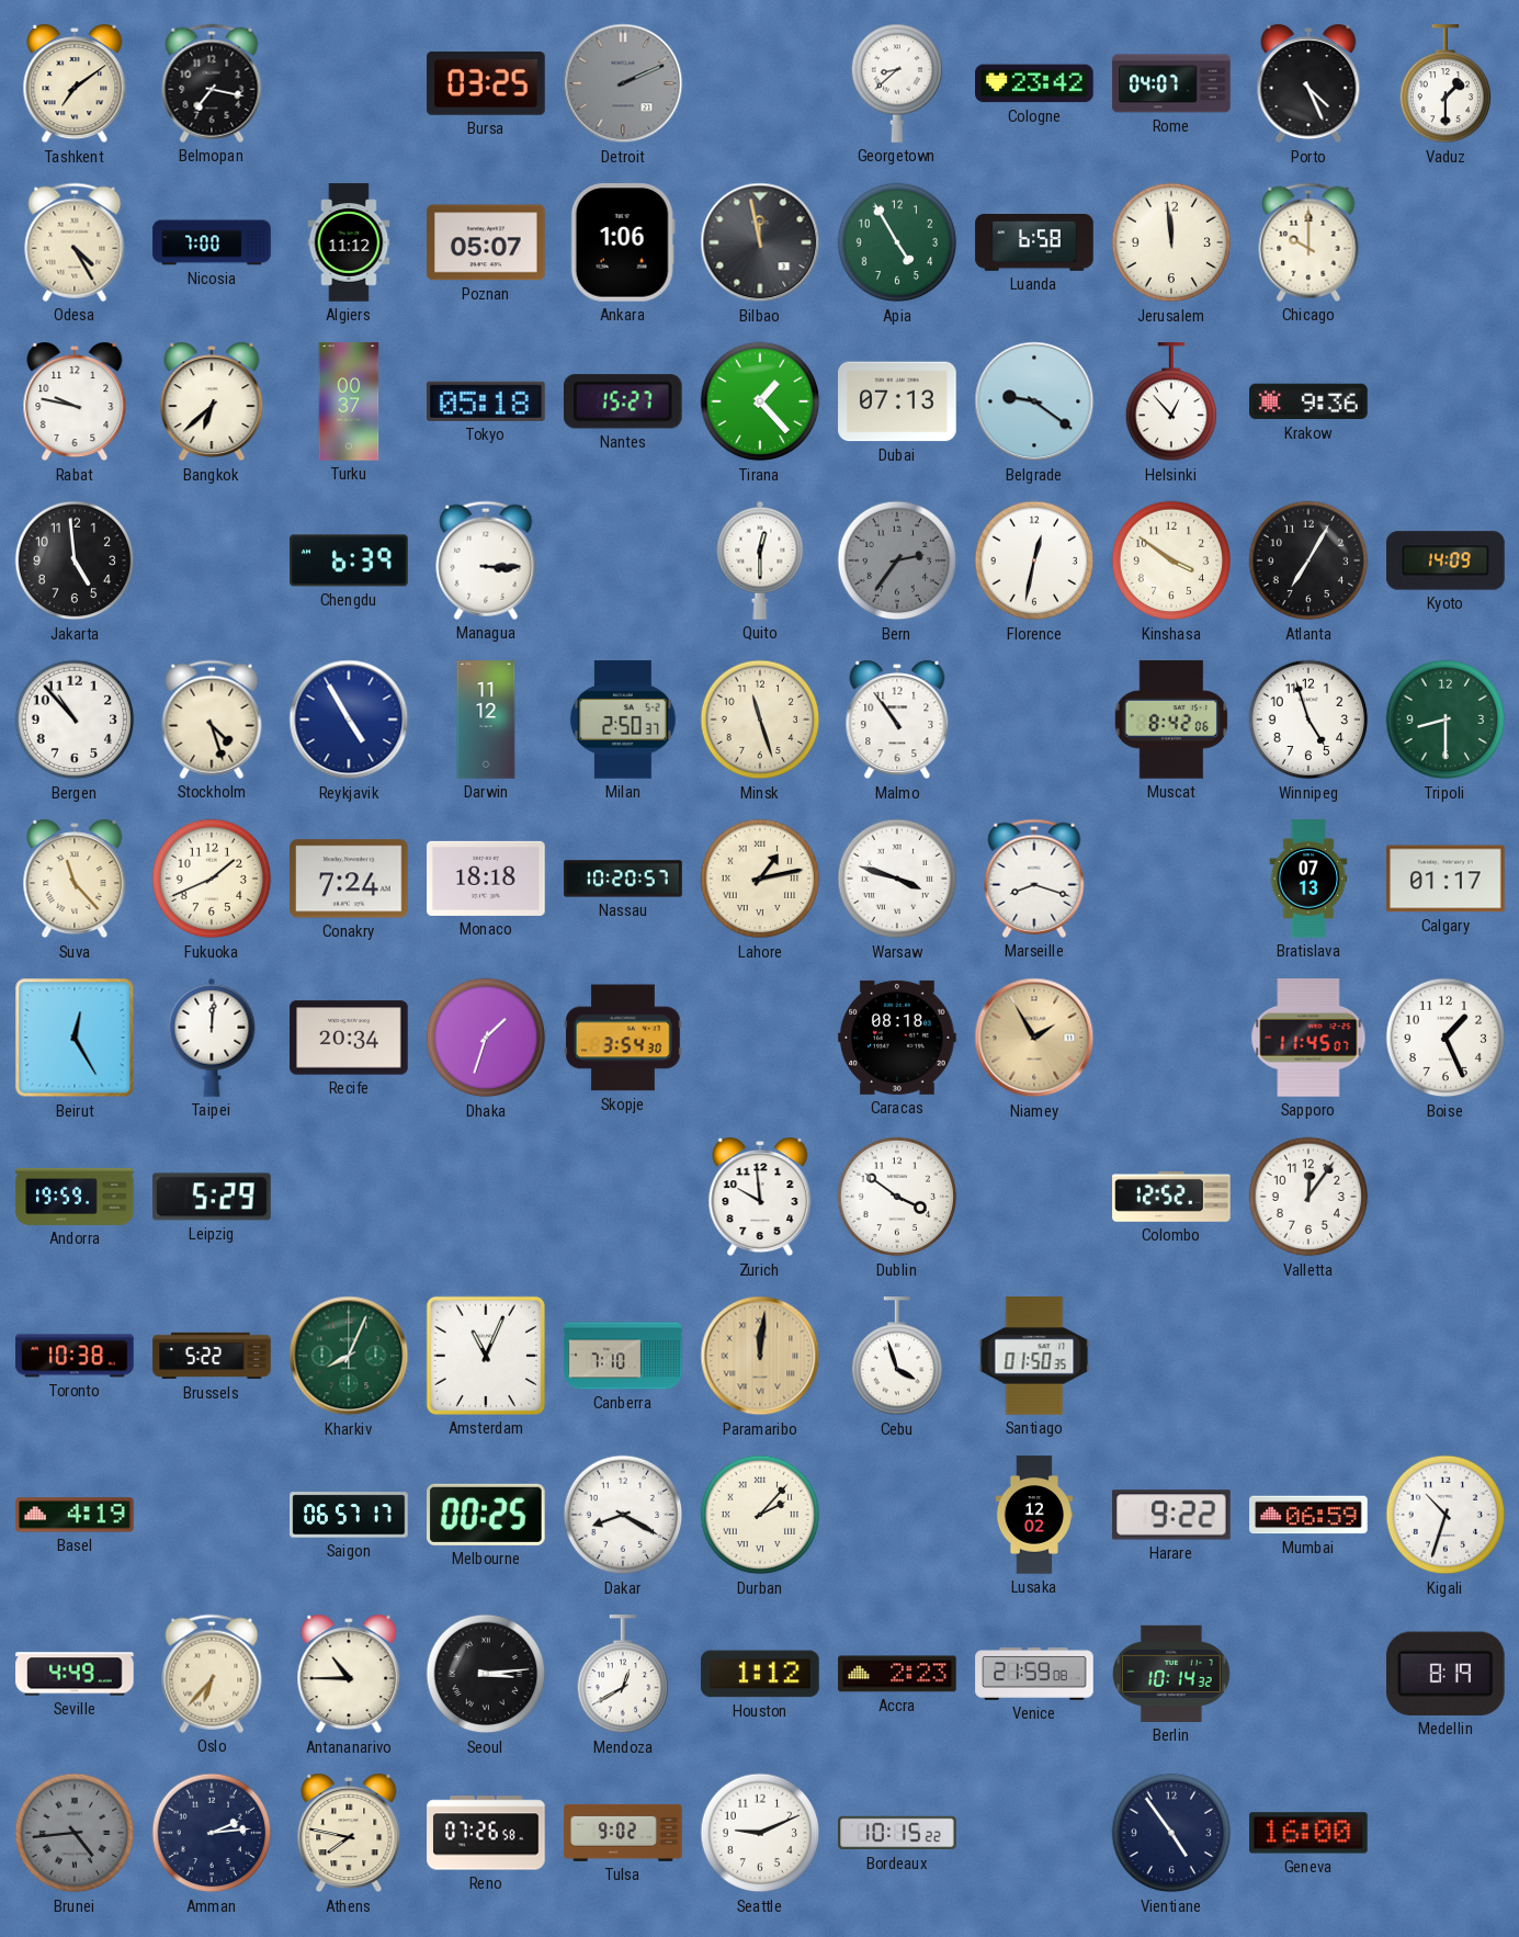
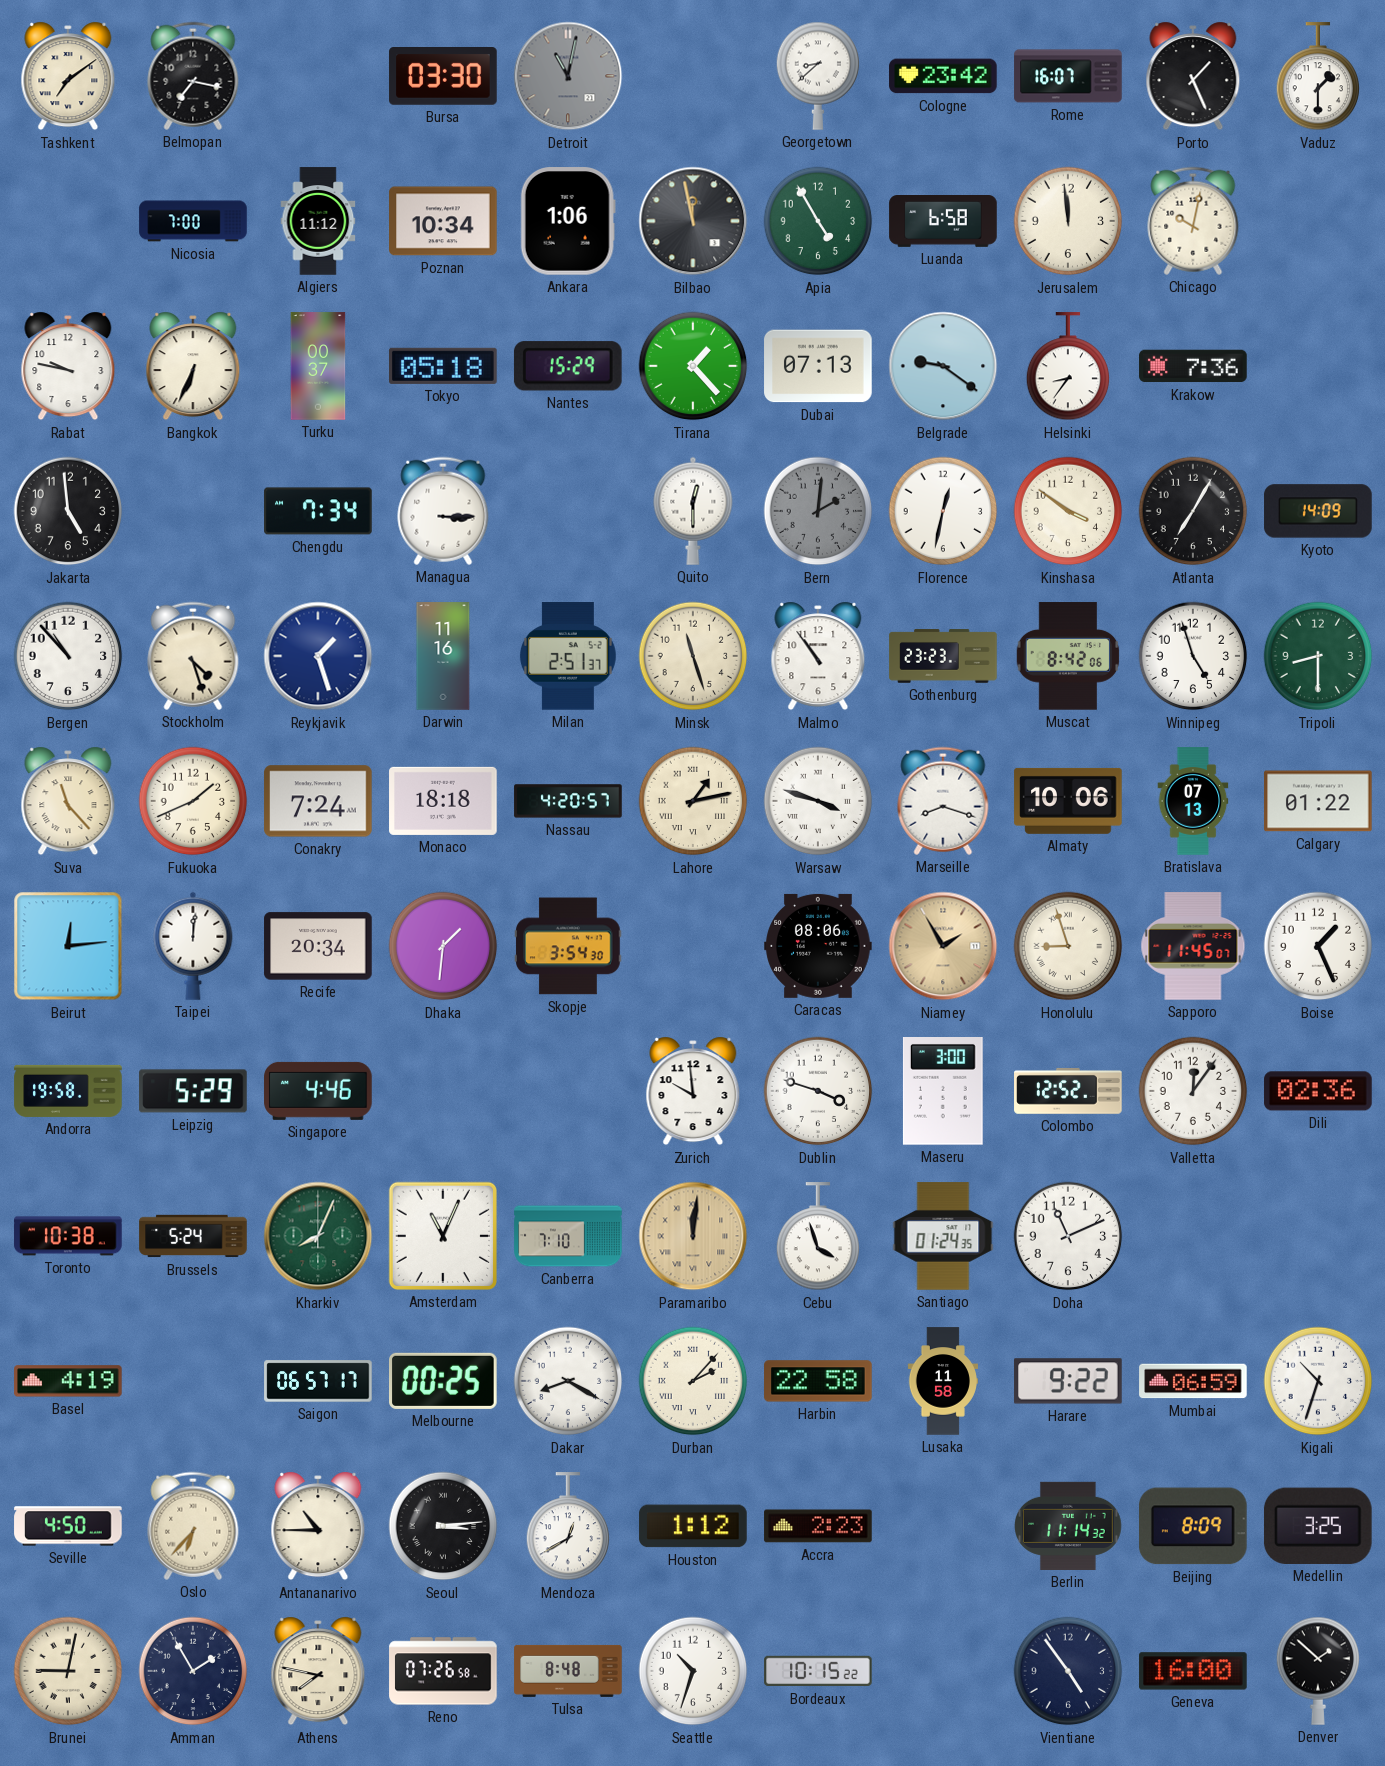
Bursa: 03:25 -> 03:30 (443, 77)
Detroit: 2:11 -> 11:02 (568, 76)
Rome: 04:07 -> 16:07 (1068, 76)
Porto: 4:26 -> 1:26 (1193, 76)
Odesa: 4:25 -> none (75, 242)
Poznan: 05:07 -> 10:34 (443, 221)
Chicago: 10:00 -> 10:02 (1193, 221)
Bangkok: 6:38 -> 6:34 (193, 366)
Nantes: 15:27 -> 15:29 (568, 366)
Helsinki: 12:53 -> 8:36 (1068, 367)
Krakow: 9:36 -> 7:36 (1193, 366)
Chengdu: 6:39 -> 7:34 (318, 511)
Bern: 2:36 -> 2:01 (818, 511)
Reykjavik: 4:55 -> 1:27 (318, 656)
Darwin: 11:12 -> 11:16 (443, 656)
Milan: 2:50 -> 2:51 (568, 656)
Gothenburg: none -> 23:23 (943, 656)
Nassau: 10:20 -> 4:20 (568, 801)
Almaty: none -> 10:06 (1068, 801)
Calgary: 01:17 -> 01:22 (1318, 801)
Beirut: 12:25 -> 12:14 (68, 946)
Dhaka: 1:33 -> 1:31 (443, 946)
Caracas: 08:18 -> 08:06 (818, 946)
Honolulu: none -> 8:57 (1068, 946)
Andorra: 19:59 -> 19:58 (68, 1091)
Singapore: none -> 4:46 (318, 1091)
Dublin: 3:51 -> 3:48 (818, 1091)
Maseru: none -> 3:00 (943, 1092)
Dili: none -> 02:36 (1318, 1091)
Brussels: 5:22 -> 5:24 (193, 1236)
Santiago: 01:50 -> 01:24 (943, 1236)
Doha: none -> 11:11 (1068, 1236)
Harbin: none -> 22:58 (818, 1381)
Lusaka: 12:02 -> 11:58 (942, 1381)
Seville: 4:49 -> 4:50 (68, 1526)
Venice: 21:59 -> none (1034, 1675)
Berlin: 10:14 -> 11:14 (1069, 1526)
Beijing: none -> 8:09 (1194, 1526)
Medellin: 8:19 -> 3:25 (1318, 1526)
Brunei: 4:44 -> 9:02 (68, 1671)
Brunei dial: grey -> cream (68, 1671)
Amman: 2:14 -> 1:55 (193, 1671)
Tulsa: 9:02 -> 8:48 (568, 1671)
Seattle: 9:11 -> 10:33 (693, 1671)
Denver: none -> 1:52 (1318, 1671)
